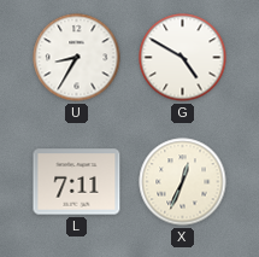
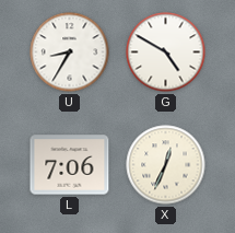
L: 7:11 -> 7:06 (70, 165)
